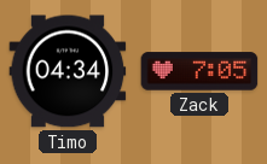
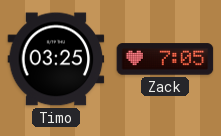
Timo: 04:34 -> 03:25 (56, 59)
